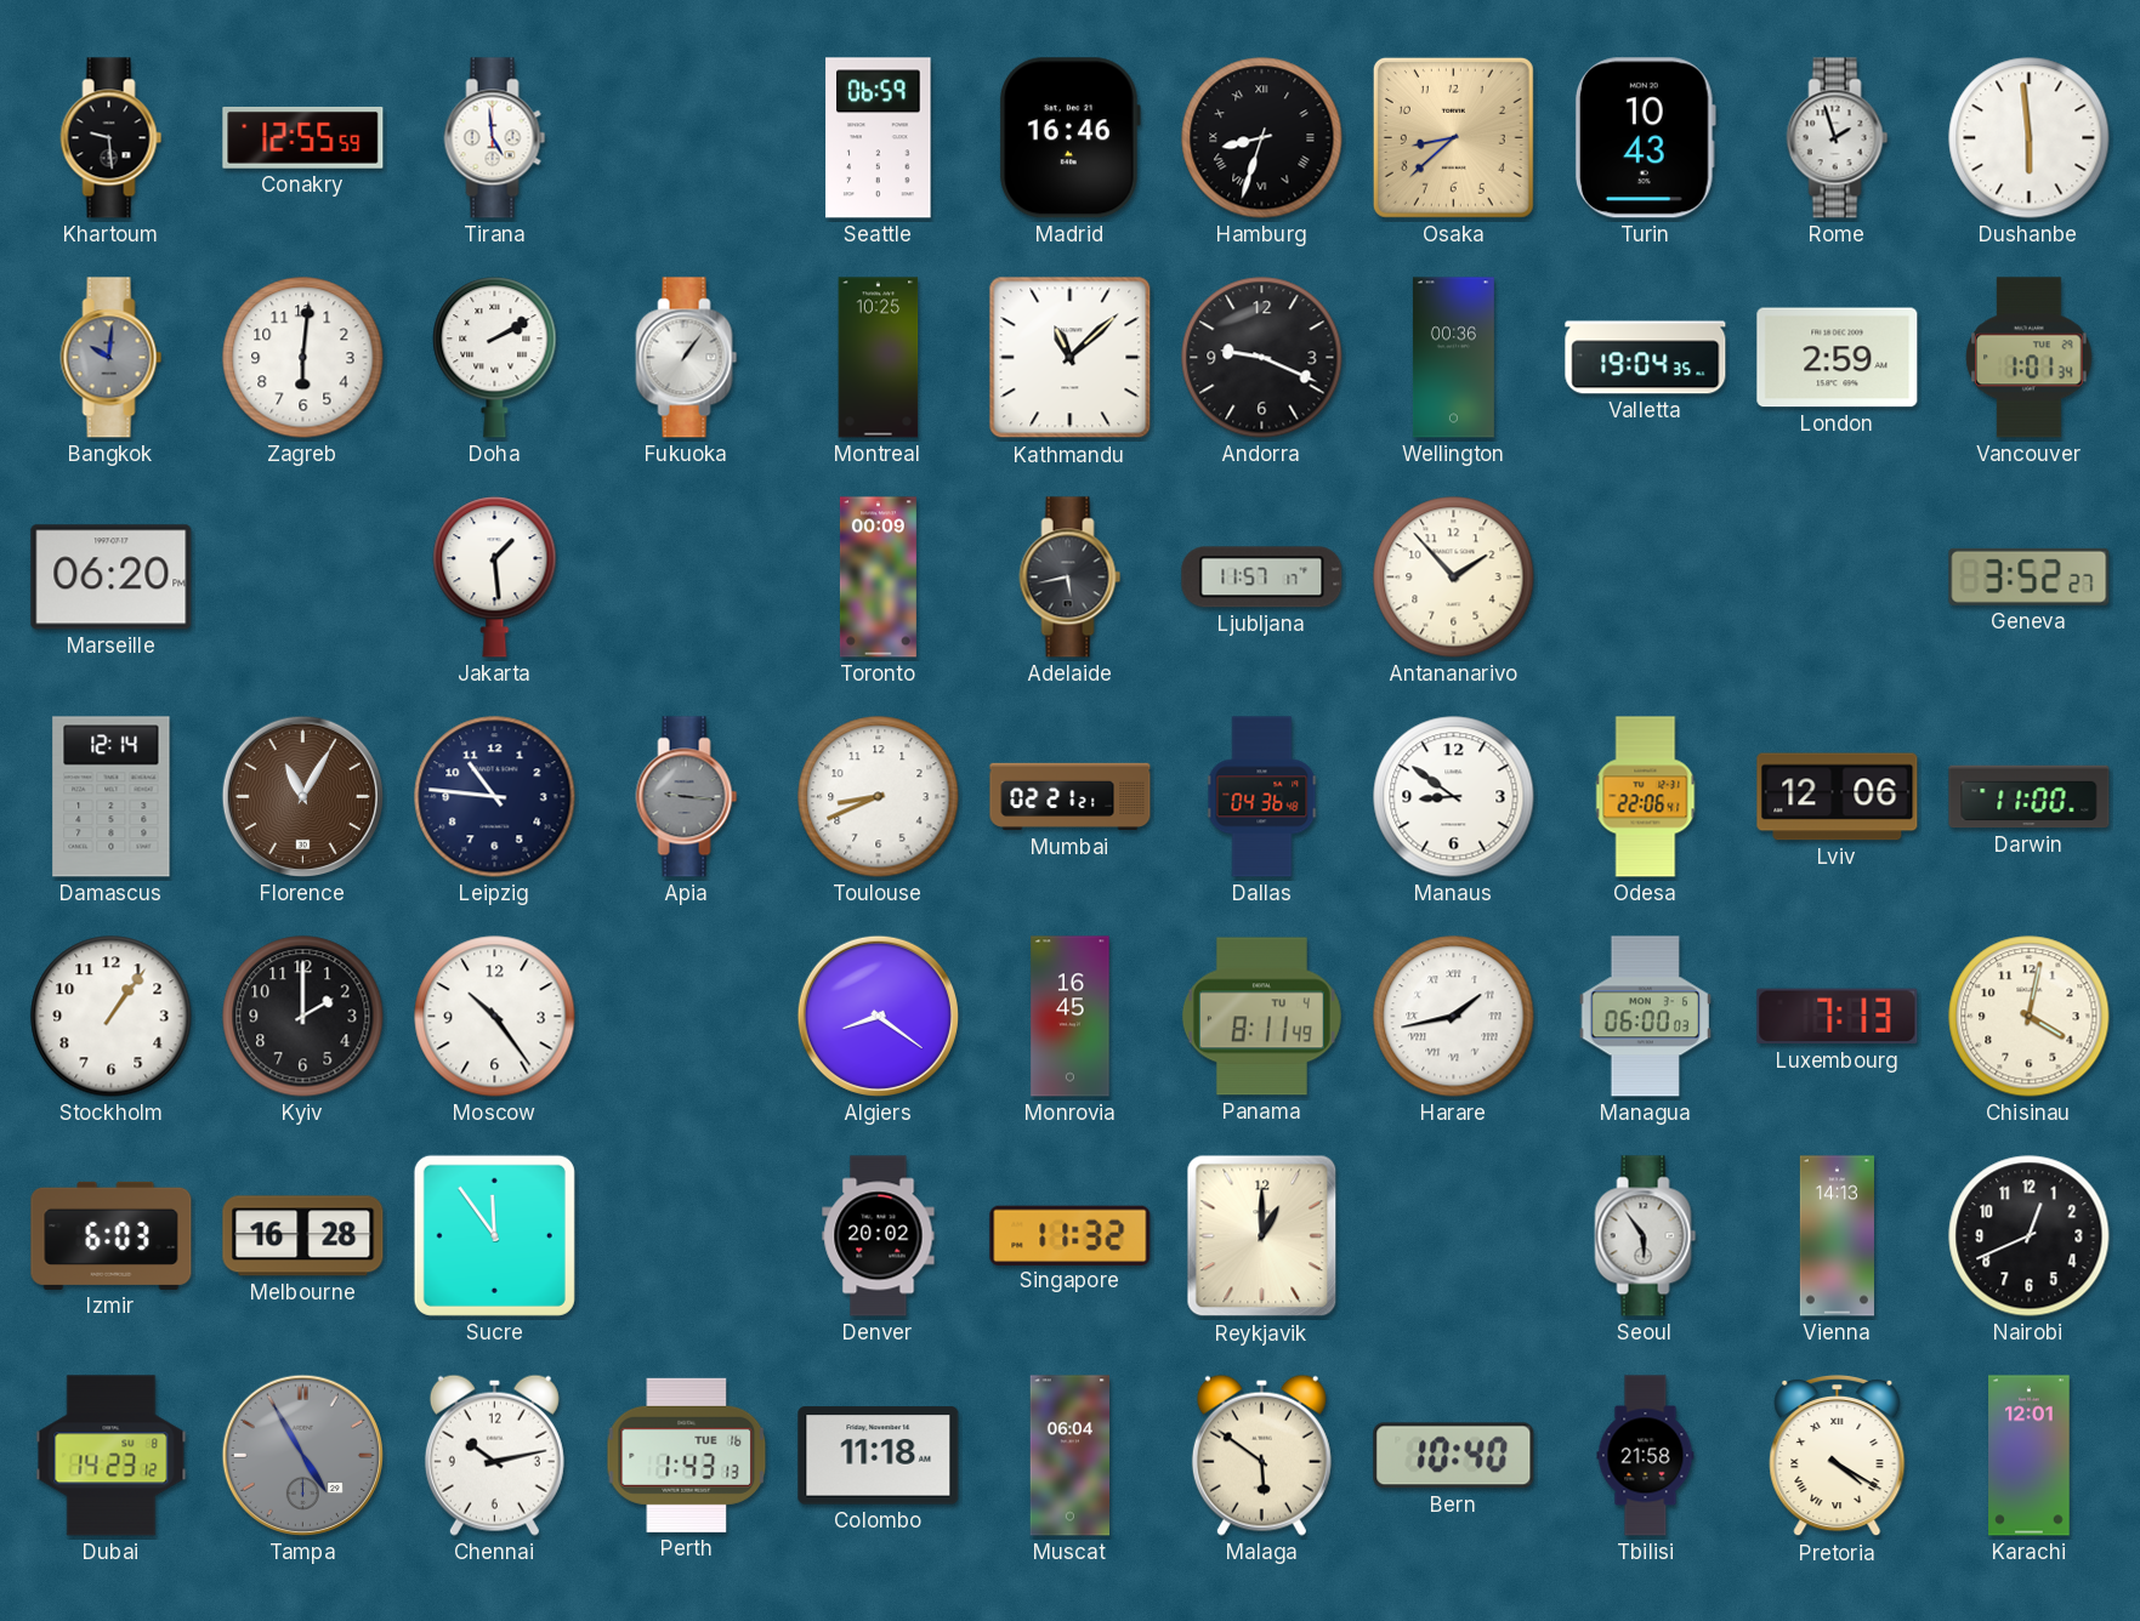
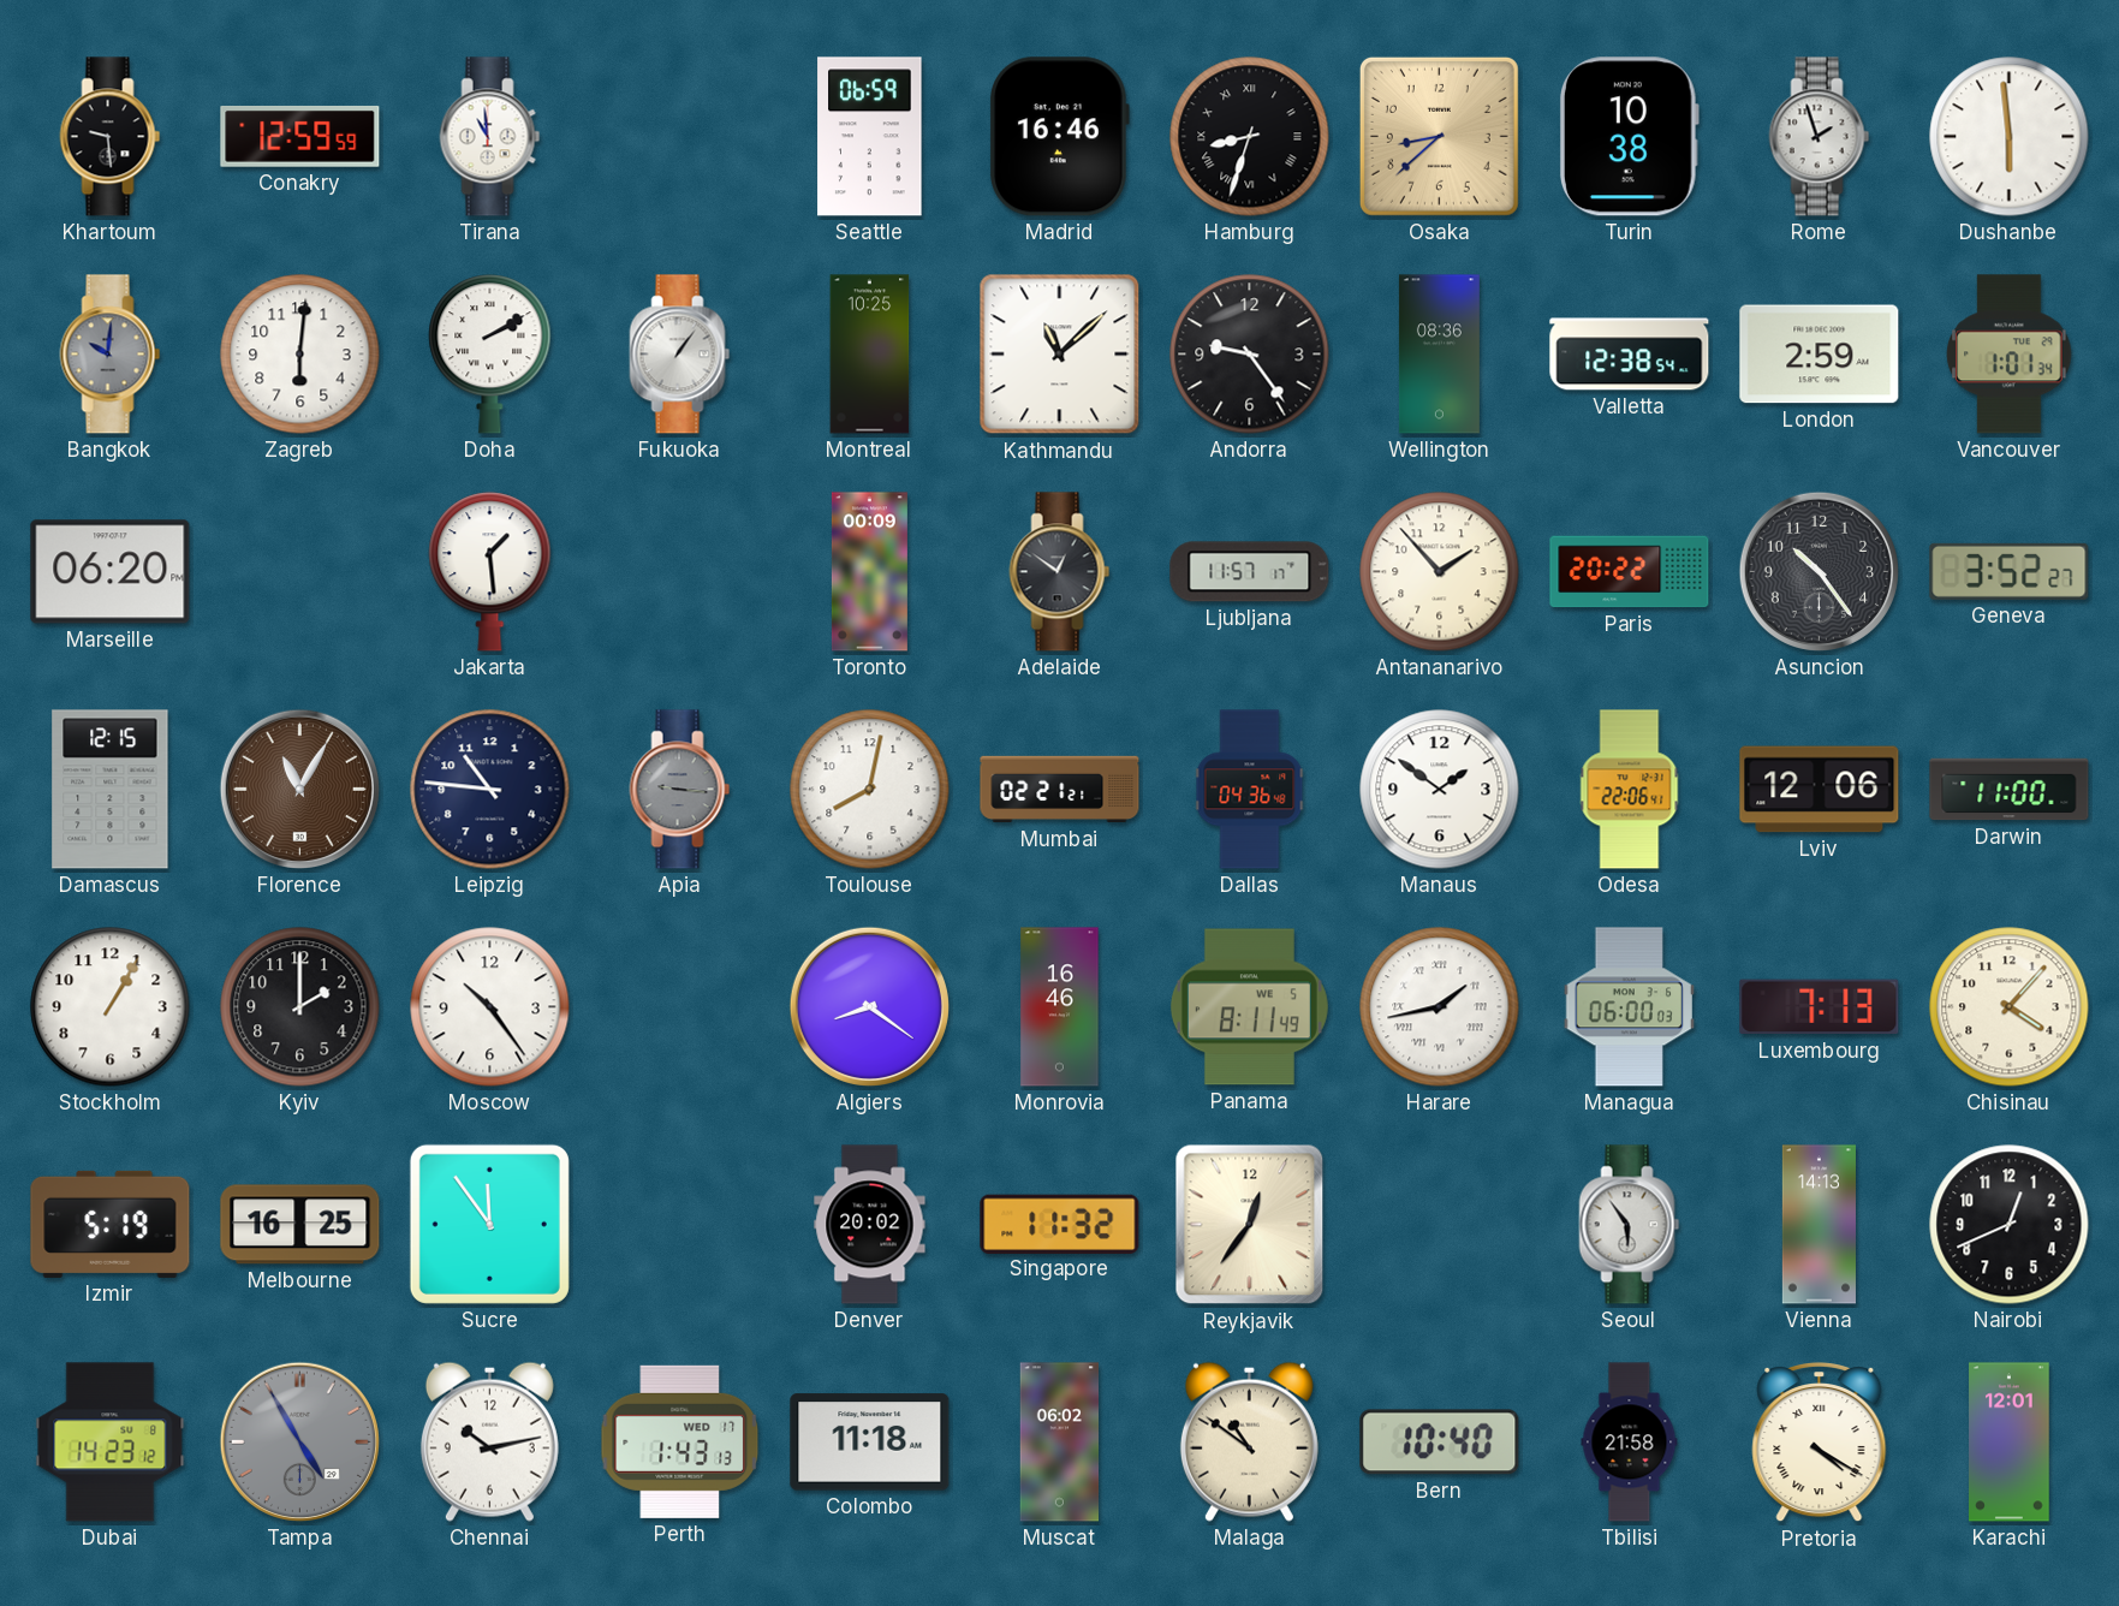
Conakry: 12:55 -> 12:59 (300, 136)
Tirana: 4:59 -> 10:59 (490, 137)
Turin: 10:43 -> 10:38 (1629, 137)
Andorra: 9:19 -> 9:24 (1250, 355)
Wellington: 00:36 -> 08:36 (1439, 355)
Valletta: 19:04 -> 12:38 (1630, 355)
Adelaide: 5:43 -> 12:51 (1060, 572)
Paris: none -> 20:22 (1630, 572)
Asuncion: none -> 10:24 (1819, 571)
Damascus: 12:14 -> 12:15 (111, 790)
Toulouse: 8:41 -> 8:02 (870, 790)
Manaus: 8:51 -> 1:51 (1440, 790)
Stockholm: 1:06 -> 1:05 (111, 1007)
Monrovia: 16:45 -> 16:46 (1060, 1007)
Panama date: TU 4 -> WE 5 (1249, 1007)
Chisinau: 4:02 -> 4:07 (2010, 1007)
Izmir: 6:03 -> 5:19 (111, 1224)
Melbourne: 16:28 -> 16:25 (300, 1225)
Reykjavik: 1:00 -> 12:36 (1250, 1225)
Perth date: TUE 16 -> WED 17 (680, 1441)
Muscat: 06:04 -> 06:02 (1060, 1443)
Malaga: 5:51 -> 10:51 (1249, 1441)
